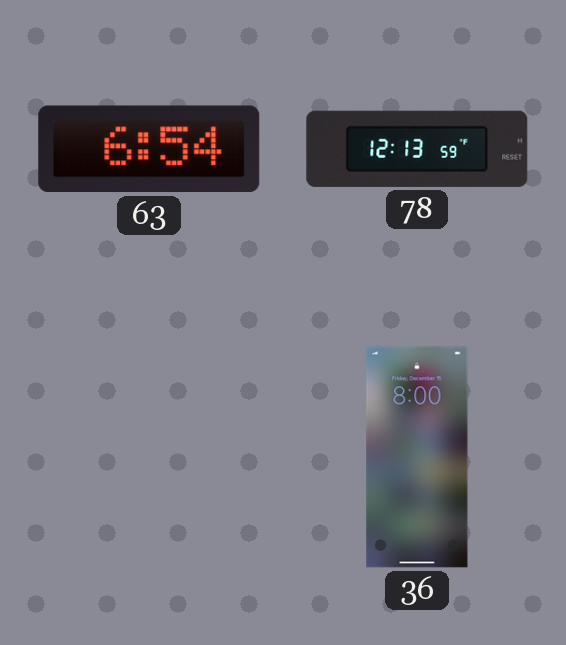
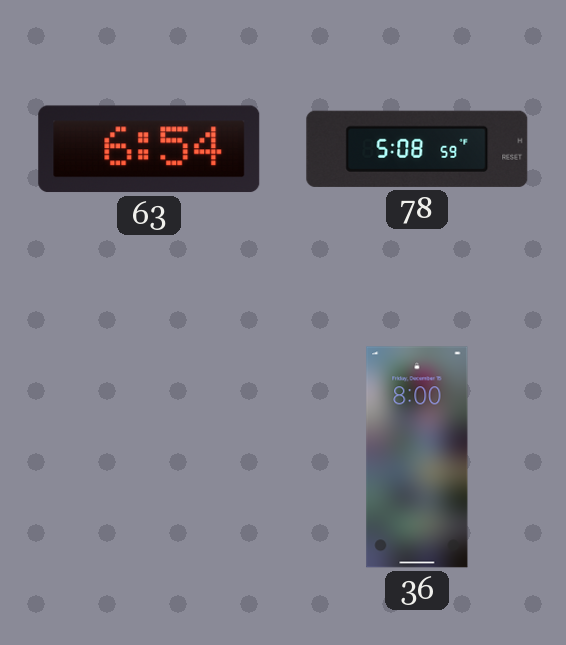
78: 12:13 -> 5:08 (417, 149)
